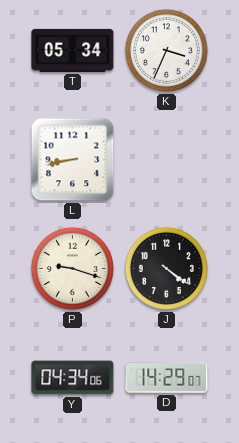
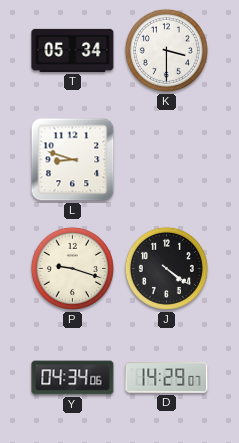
K: 3:34 -> 3:30 (166, 50)
L: 8:43 -> 8:48 (73, 160)
